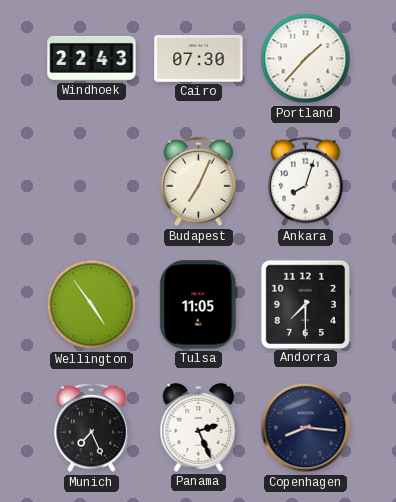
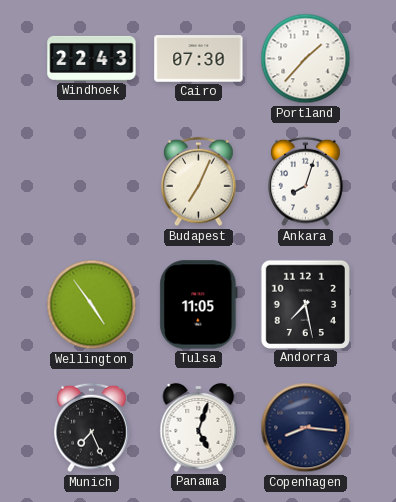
Andorra: 7:30 -> 7:28 (305, 304)
Panama: 2:26 -> 5:03 (199, 427)
